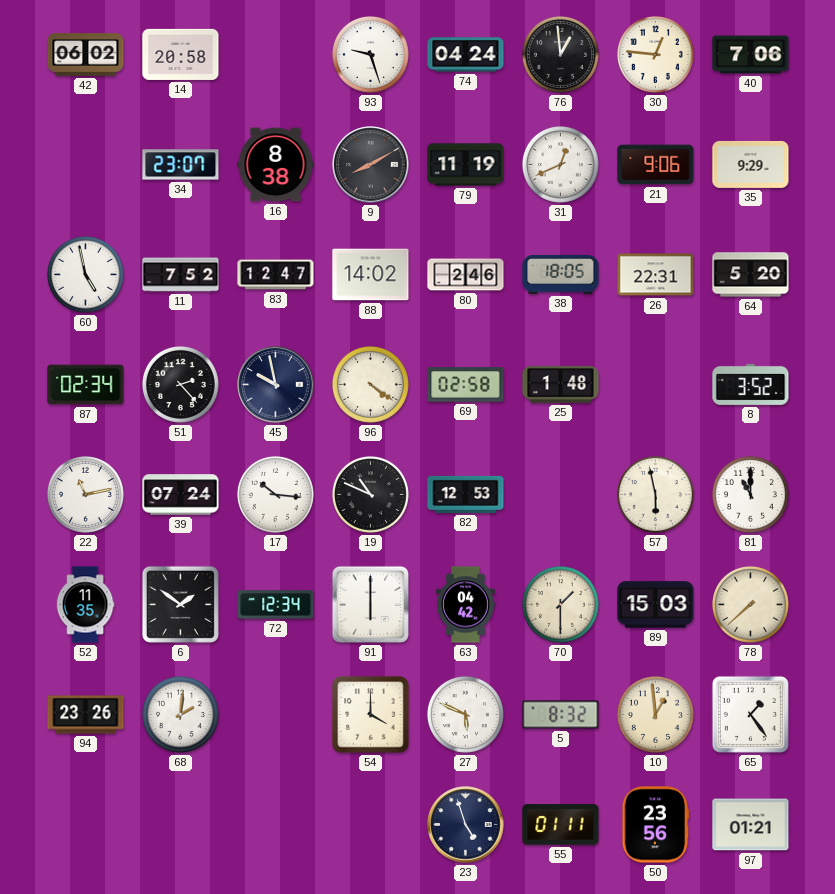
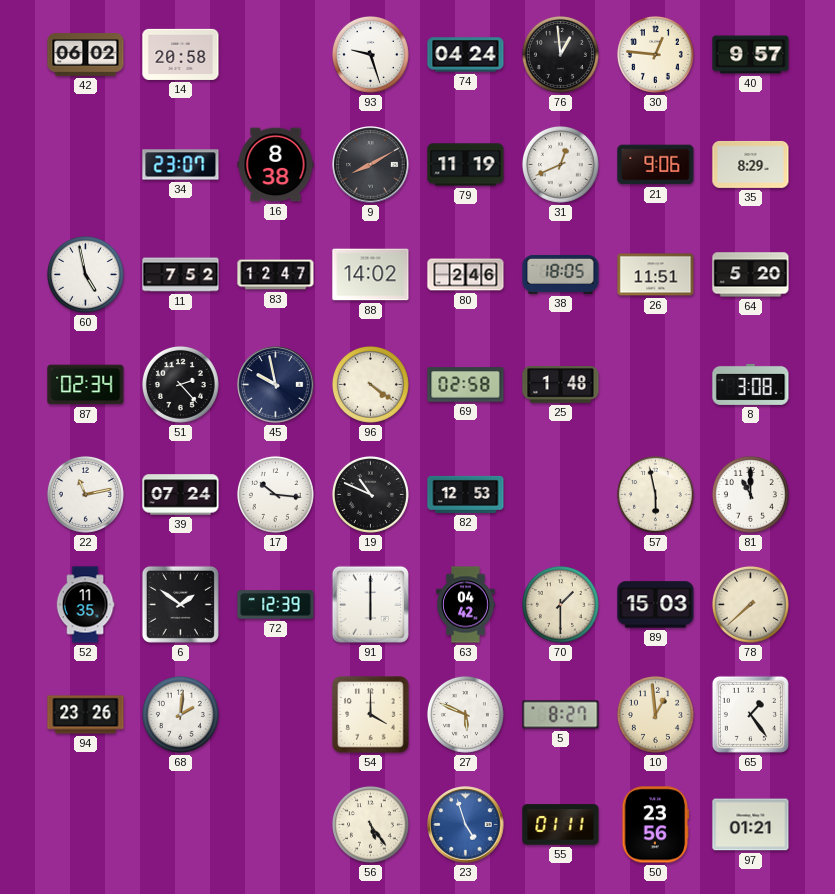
40: 7:06 -> 9:57 (751, 55)
35: 9:29 -> 8:29 (751, 164)
26: 22:31 -> 11:51 (656, 275)
8: 3:52 -> 3:08 (751, 384)
72: 12:34 -> 12:39 (276, 605)
5: 8:32 -> 8:27 (561, 715)
56: none -> 5:24 (370, 824)
23 dial: navy -> blue (466, 825)
